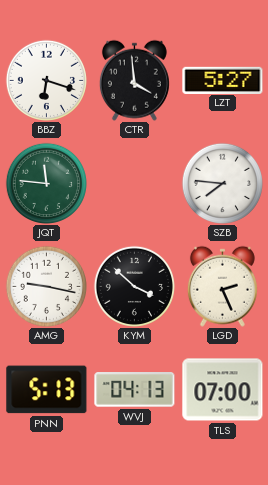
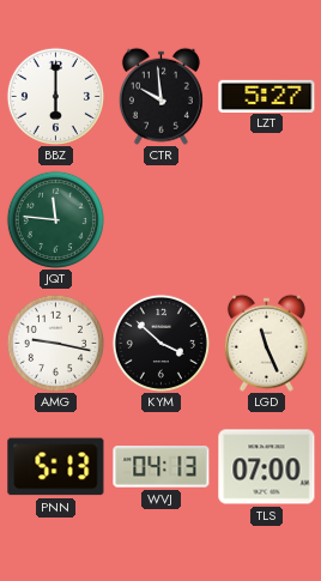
BBZ: 6:18 -> 6:00 (55, 96)
CTR: 3:59 -> 9:59 (160, 96)
SZB: 7:46 -> none (222, 183)
LGD: 2:26 -> 11:26 (266, 343)
